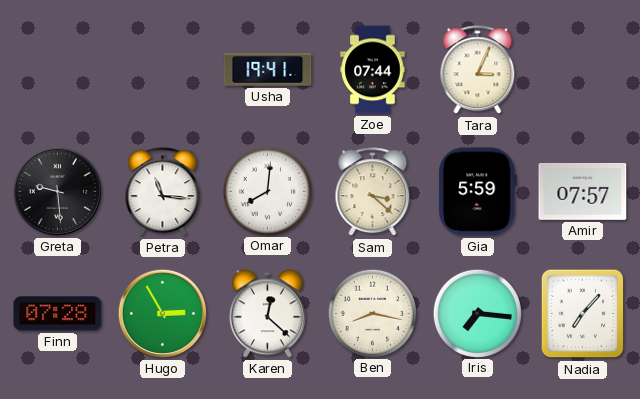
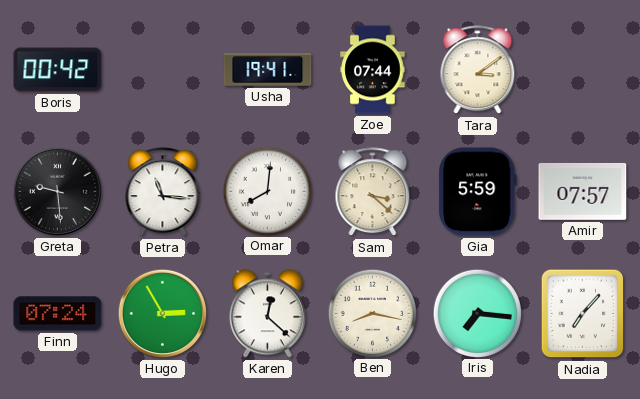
Boris: none -> 00:42 (58, 70)
Tara: 3:04 -> 3:09 (478, 70)
Finn: 07:28 -> 07:24 (58, 314)
